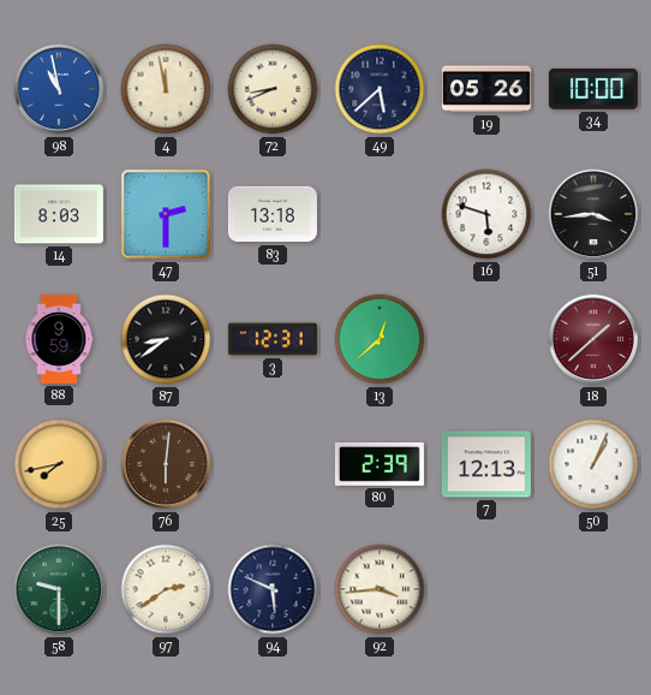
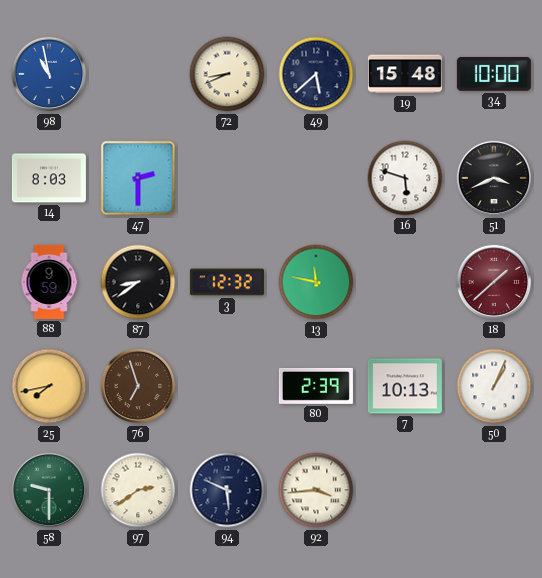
4: 11:58 -> none (166, 89)
19: 05:26 -> 15:48 (405, 74)
83: 13:18 -> none (273, 214)
51: 3:44 -> 3:41 (494, 178)
3: 12:31 -> 12:32 (227, 282)
13: 12:38 -> 11:47 (316, 282)
76: 6:01 -> 6:57 (138, 386)
7: 12:13 -> 10:13 (405, 386)
